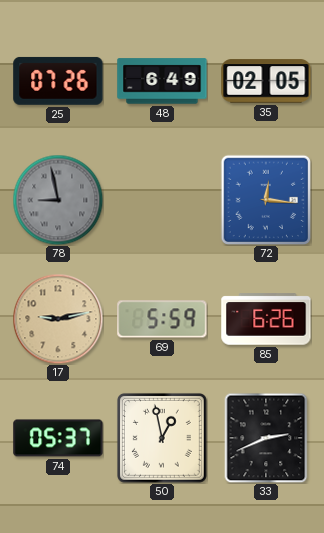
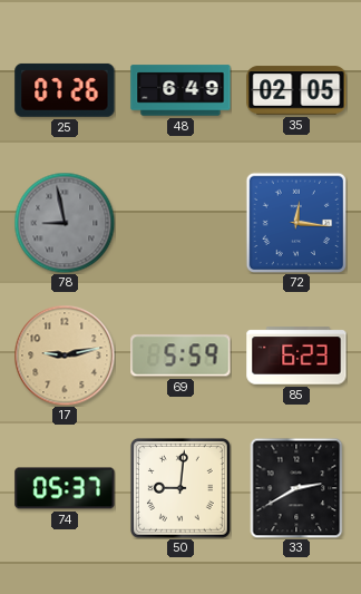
85: 6:26 -> 6:23 (296, 356)
50: 12:58 -> 9:01 (180, 488)
33: 2:41 -> 2:40 (296, 488)
